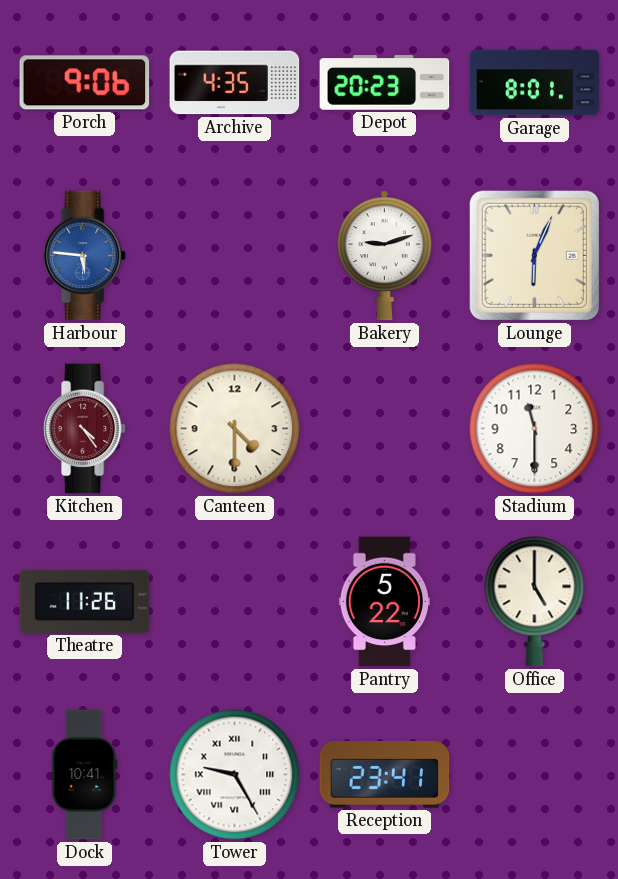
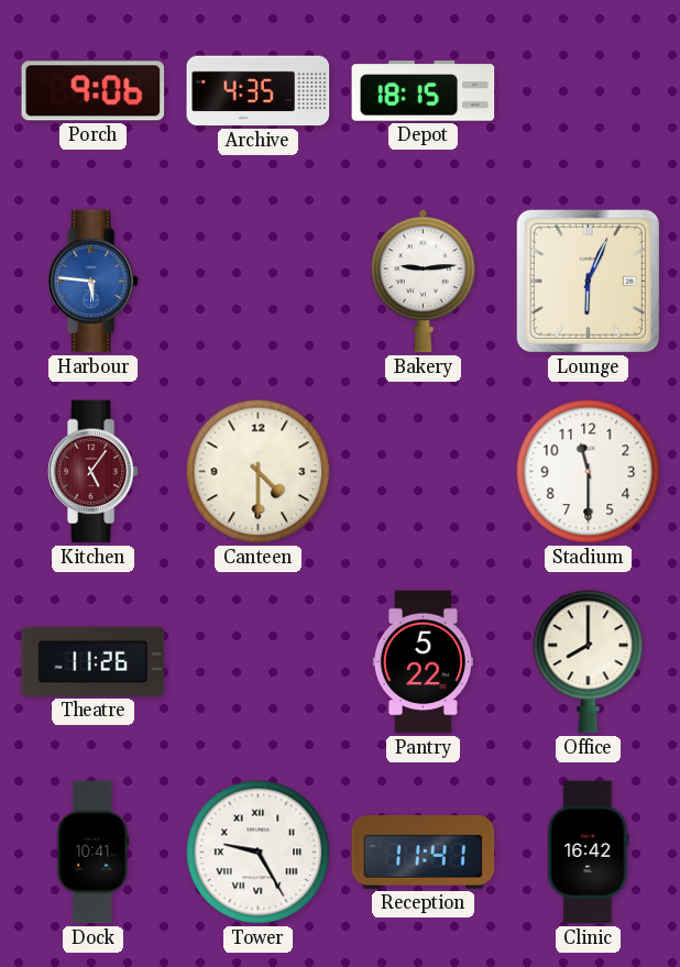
Depot: 20:23 -> 18:15 (424, 91)
Garage: 8:01 -> none (535, 83)
Bakery: 9:12 -> 9:14 (423, 282)
Kitchen: 4:24 -> 5:06 (92, 472)
Office: 5:00 -> 8:00 (589, 662)
Reception: 23:41 -> 11:41 (424, 853)
Clinic: none -> 16:42 (589, 853)
